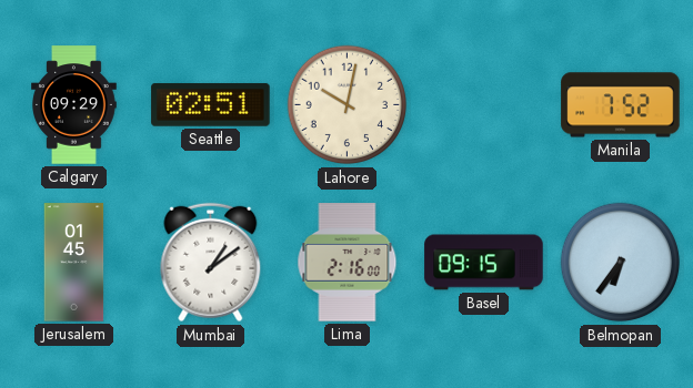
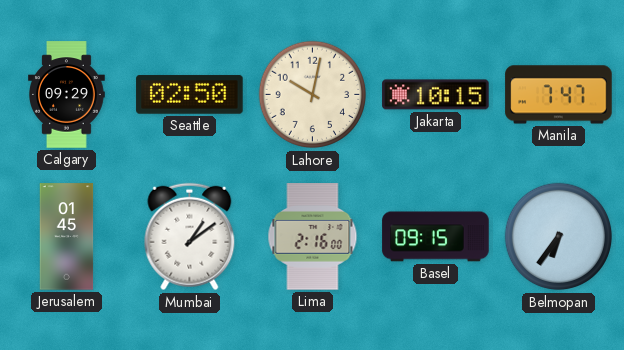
Seattle: 02:51 -> 02:50 (190, 95)
Jakarta: none -> 10:15 (436, 95)
Manila: 7:52 -> 7:47 (559, 95)
